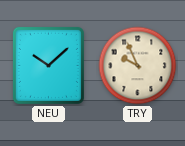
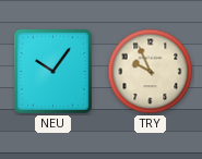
NEU: 10:08 -> 10:06 (52, 71)
